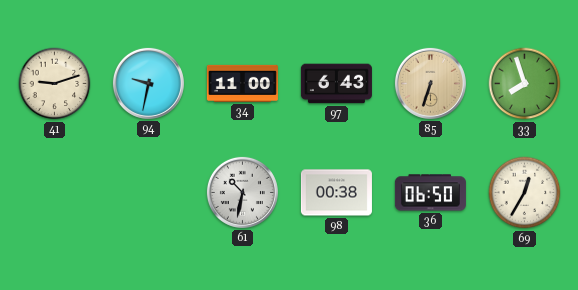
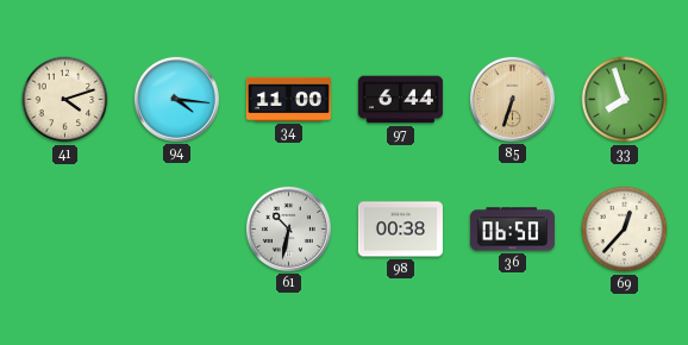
41: 9:12 -> 4:12 (65, 100)
94: 9:32 -> 4:16 (176, 99)
97: 6:43 -> 6:44 (400, 100)
69: 12:35 -> 12:37 (625, 230)
